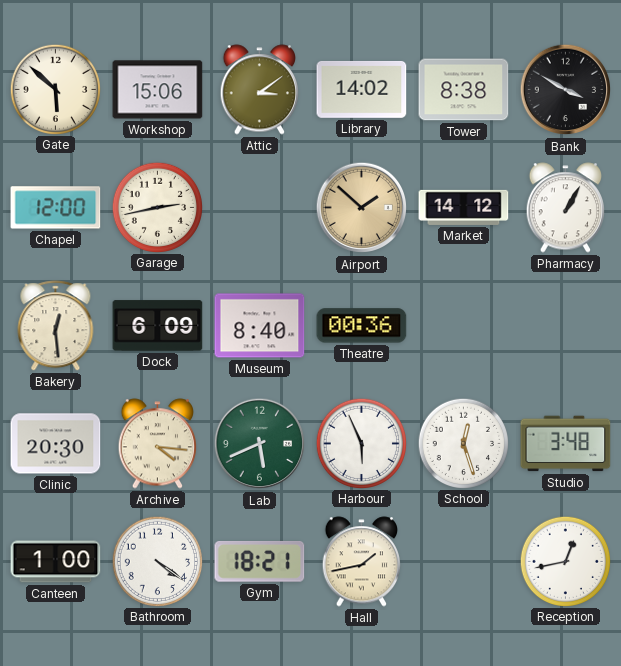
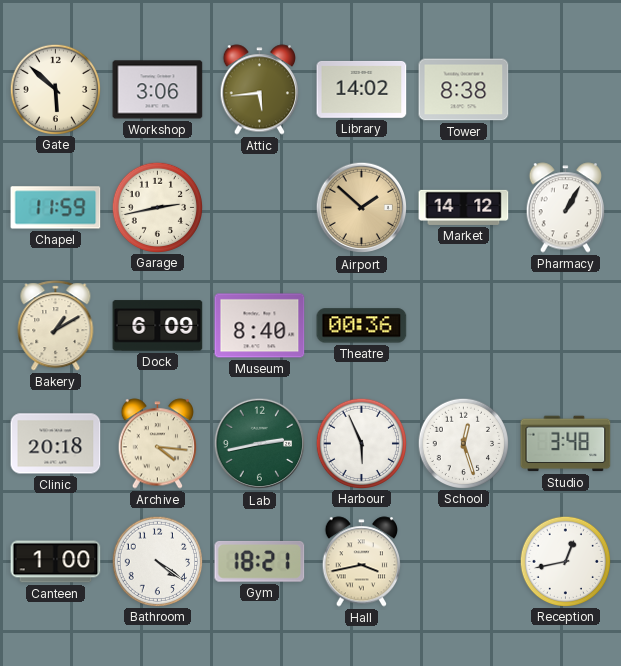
Workshop: 15:06 -> 3:06 (158, 90)
Attic: 3:09 -> 5:44 (260, 90)
Bank: 3:50 -> none (566, 90)
Chapel: 12:00 -> 11:59 (56, 208)
Bakery: 12:29 -> 1:10 (56, 326)
Clinic: 20:30 -> 20:18 (56, 444)
Lab: 5:41 -> 2:43 (260, 444)
Hall: 1:43 -> 3:43 (362, 562)
